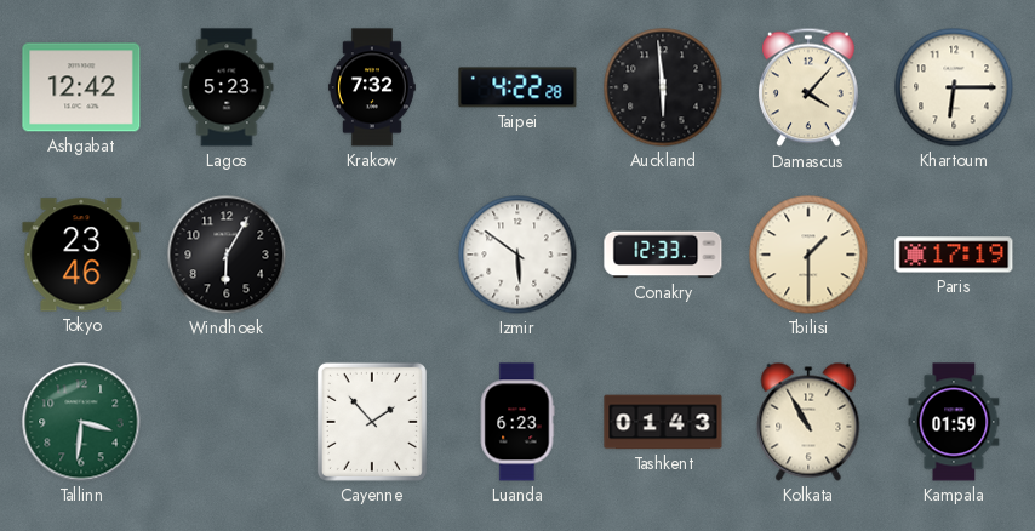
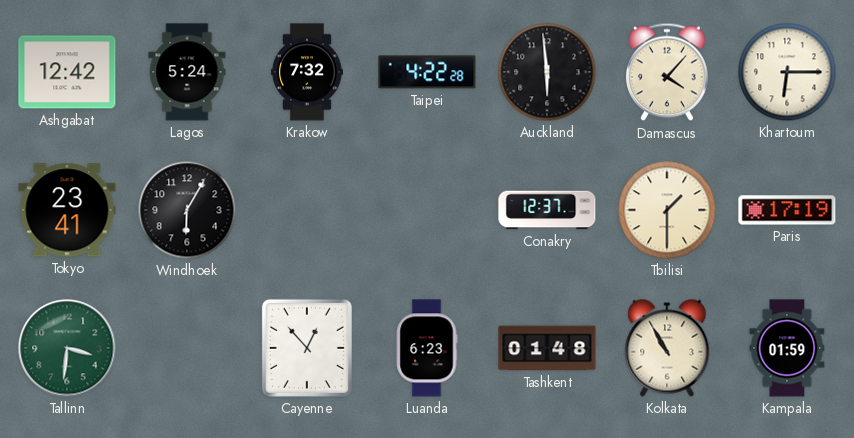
Lagos: 5:23 -> 5:24 (187, 72)
Tokyo: 23:46 -> 23:41 (67, 210)
Izmir: 5:51 -> none (517, 255)
Conakry: 12:33 -> 12:37 (547, 210)
Cayenne: 1:53 -> 12:53 (307, 348)
Tashkent: 01:43 -> 01:48 (547, 348)
